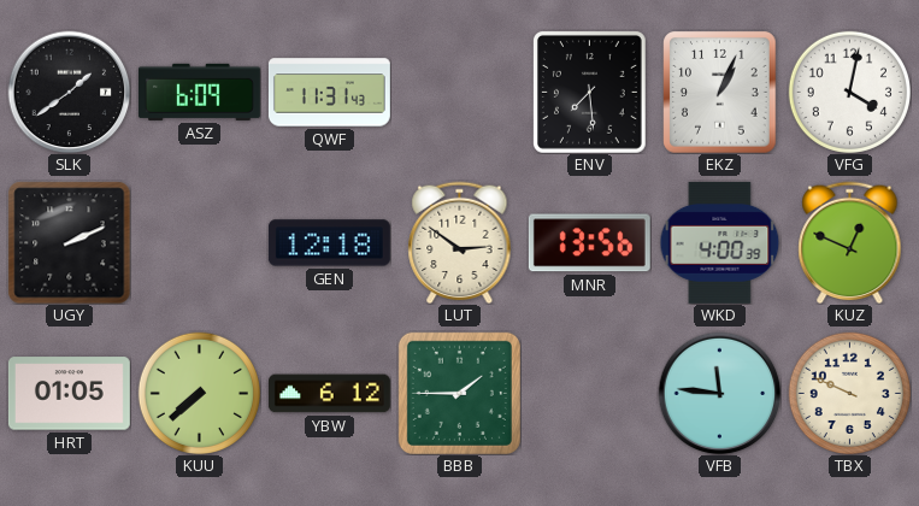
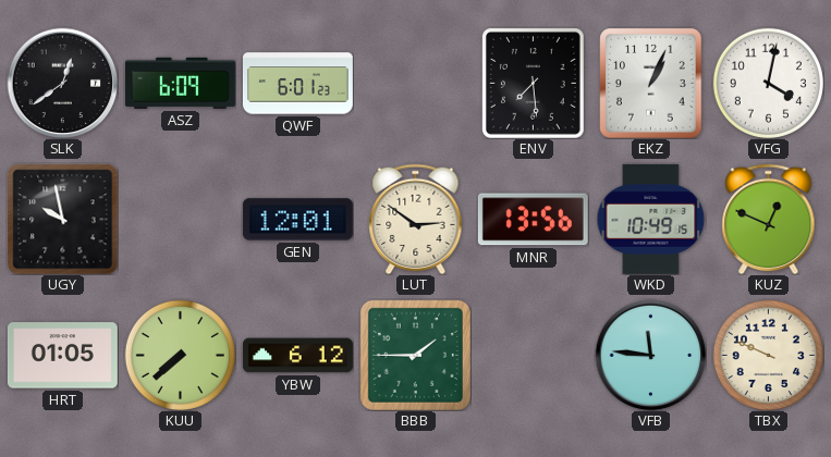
SLK: 1:39 -> 12:39 (62, 83)
QWF: 11:31 -> 6:01 (297, 84)
UGY: 2:11 -> 9:58 (62, 219)
GEN: 12:18 -> 12:01 (297, 220)
WKD: 4:00 -> 10:49 (651, 219)
